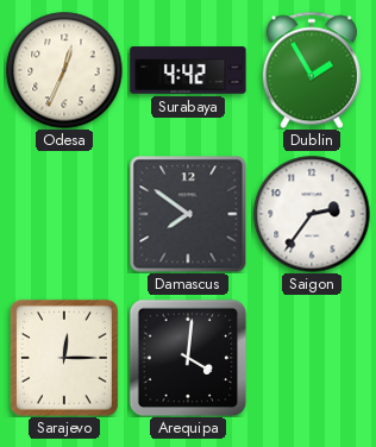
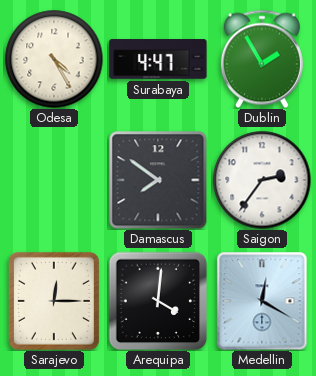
Odesa: 12:34 -> 4:25 (54, 59)
Surabaya: 4:42 -> 4:47 (158, 59)
Medellin: none -> 12:20 (262, 301)
